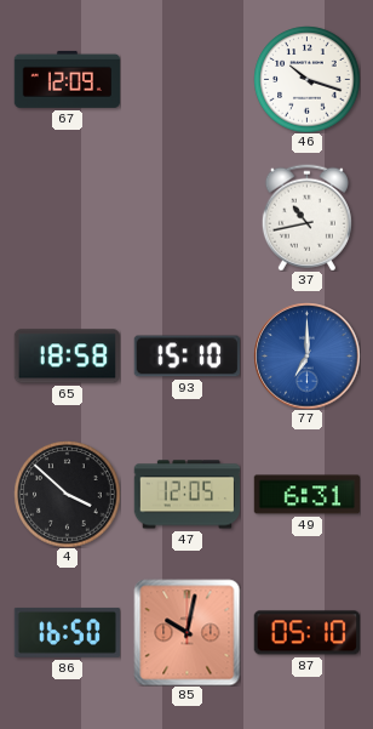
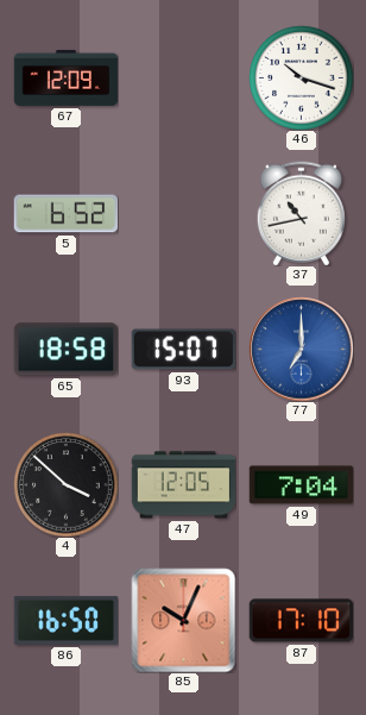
5: none -> 6:52 (65, 214)
93: 15:10 -> 15:07 (183, 350)
49: 6:31 -> 7:04 (301, 485)
85: 10:02 -> 10:04 (183, 620)
87: 05:10 -> 17:10 (301, 621)
